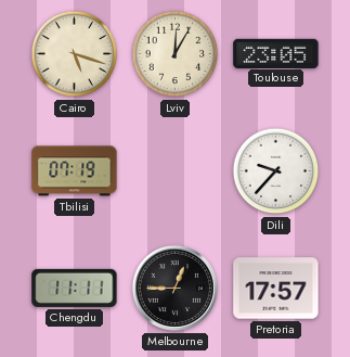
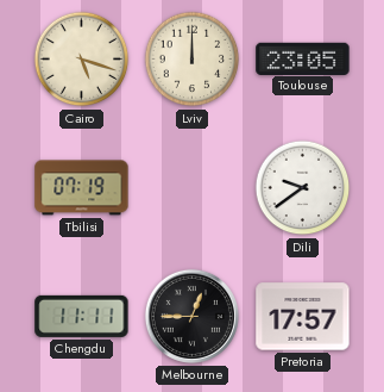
Lviv: 12:05 -> 12:00 (193, 60)
Dili: 9:37 -> 9:39 (303, 188)
